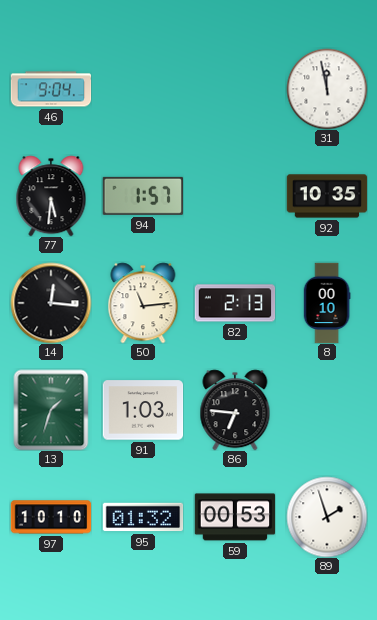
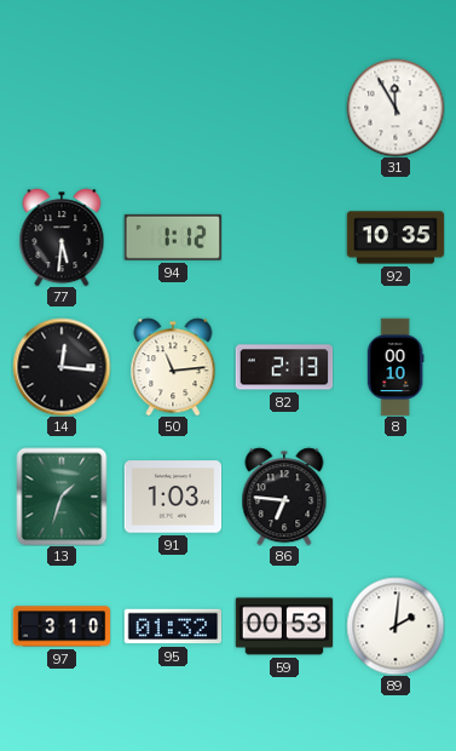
46: 9:04 -> none (51, 89)
31: 11:58 -> 11:55 (396, 108)
94: 1:57 -> 1:12 (172, 237)
97: 10:10 -> 3:10 (62, 626)
89: 1:57 -> 2:01 (396, 626)
